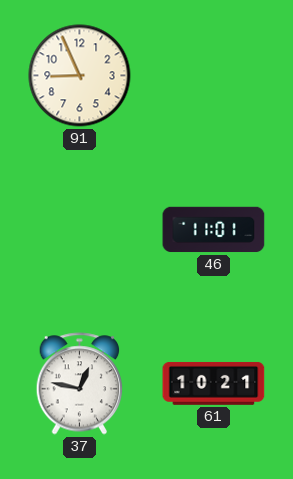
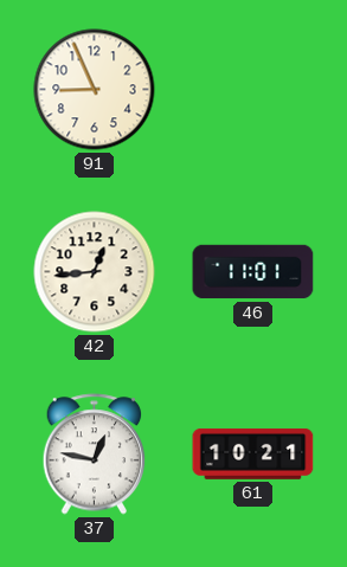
42: none -> 12:44 (95, 272)
